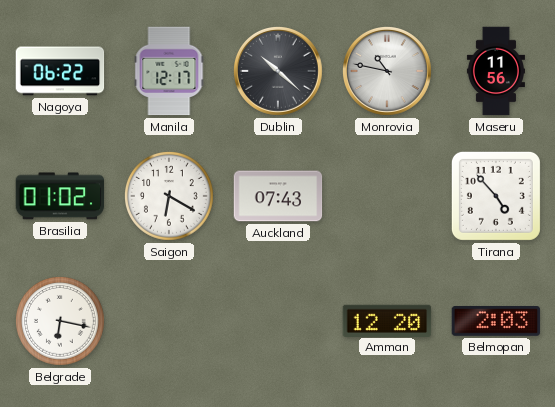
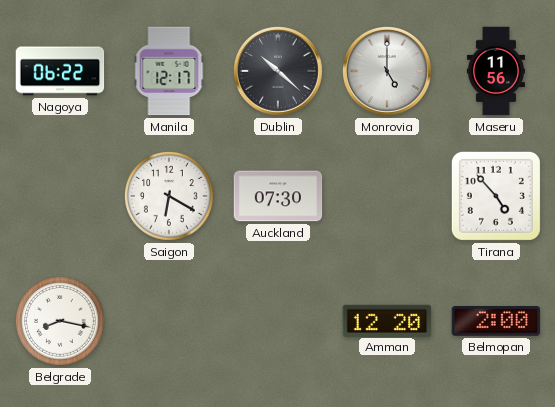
Monrovia: 10:47 -> 5:00 (388, 72)
Brasilia: 01:02 -> none (60, 196)
Auckland: 07:43 -> 07:30 (278, 196)
Belgrade: 6:17 -> 8:17 (61, 322)
Belmopan: 2:03 -> 2:00 (496, 322)
